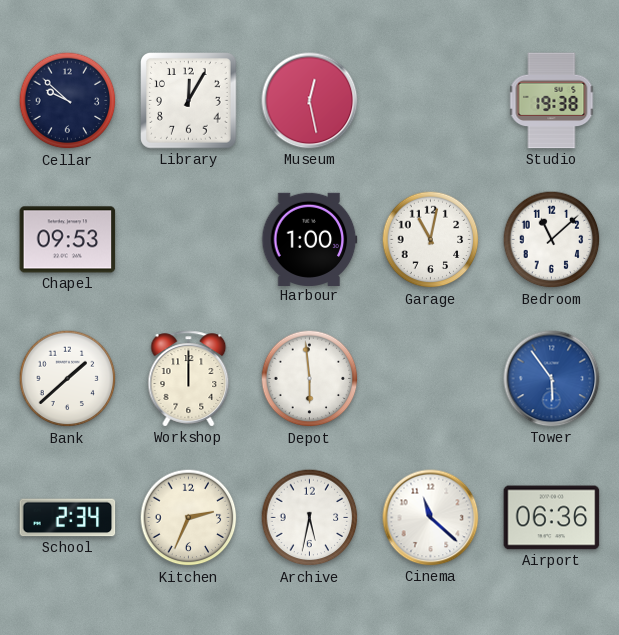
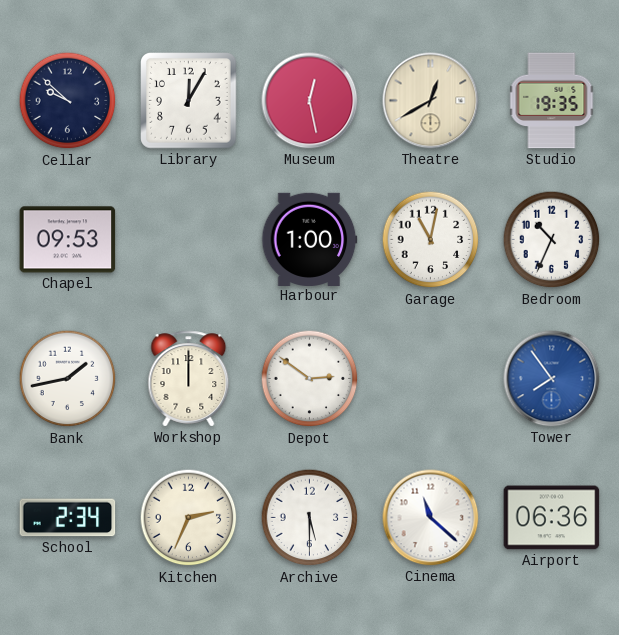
Theatre: none -> 12:40 (431, 101)
Studio: 19:38 -> 19:35 (552, 101)
Bedroom: 11:08 -> 10:34 (552, 240)
Bank: 1:38 -> 1:43 (68, 379)
Depot: 5:59 -> 2:51 (310, 379)
Tower: 5:54 -> 7:54 (552, 379)
Archive: 5:32 -> 5:30 (310, 518)
